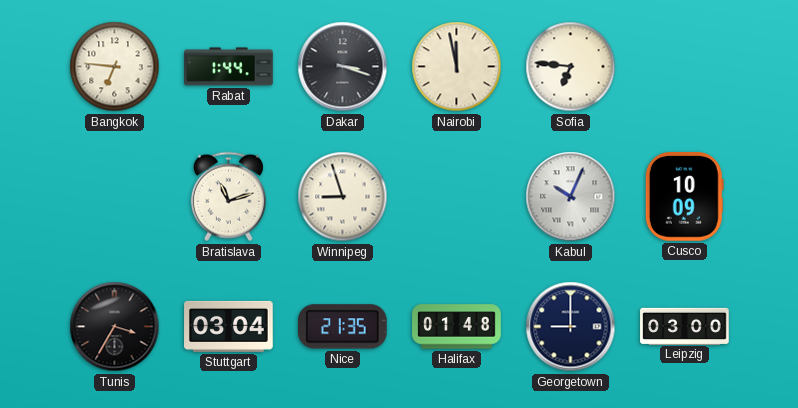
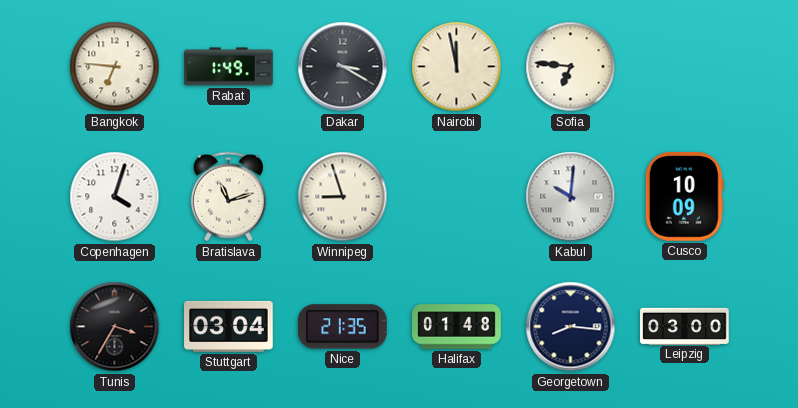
Rabat: 1:44 -> 1:49 (229, 67)
Dakar: 3:18 -> 3:20 (343, 67)
Copenhagen: none -> 4:03 (115, 197)
Kabul: 10:04 -> 10:01 (571, 197)
Georgetown: 9:00 -> 8:16 (571, 327)
